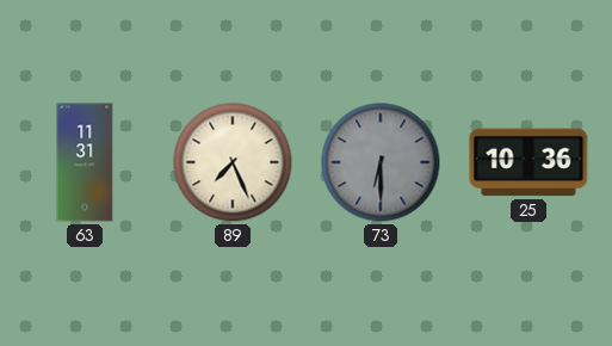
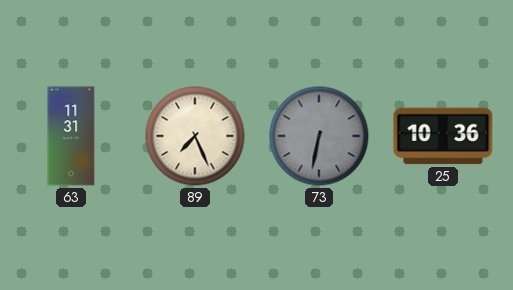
73: 6:30 -> 6:32 (319, 136)
